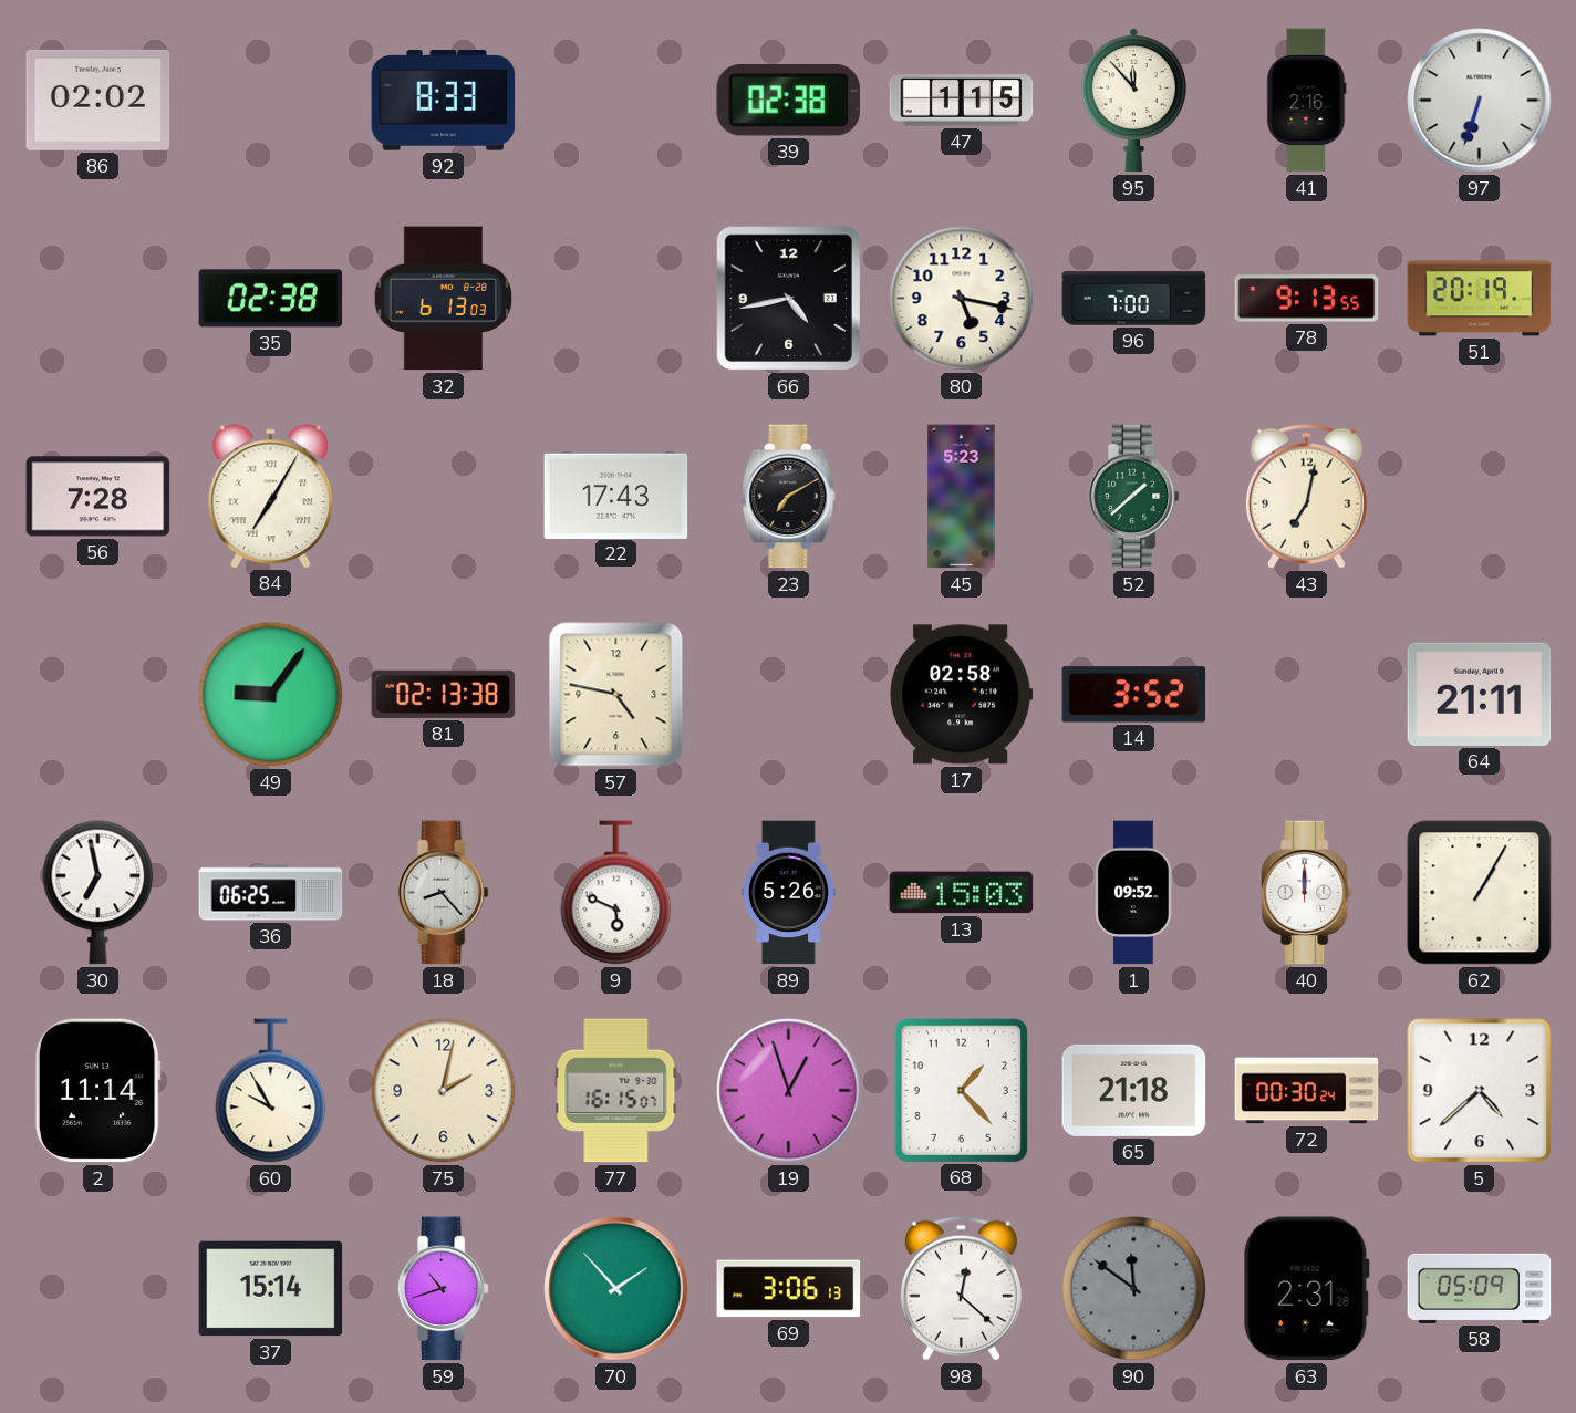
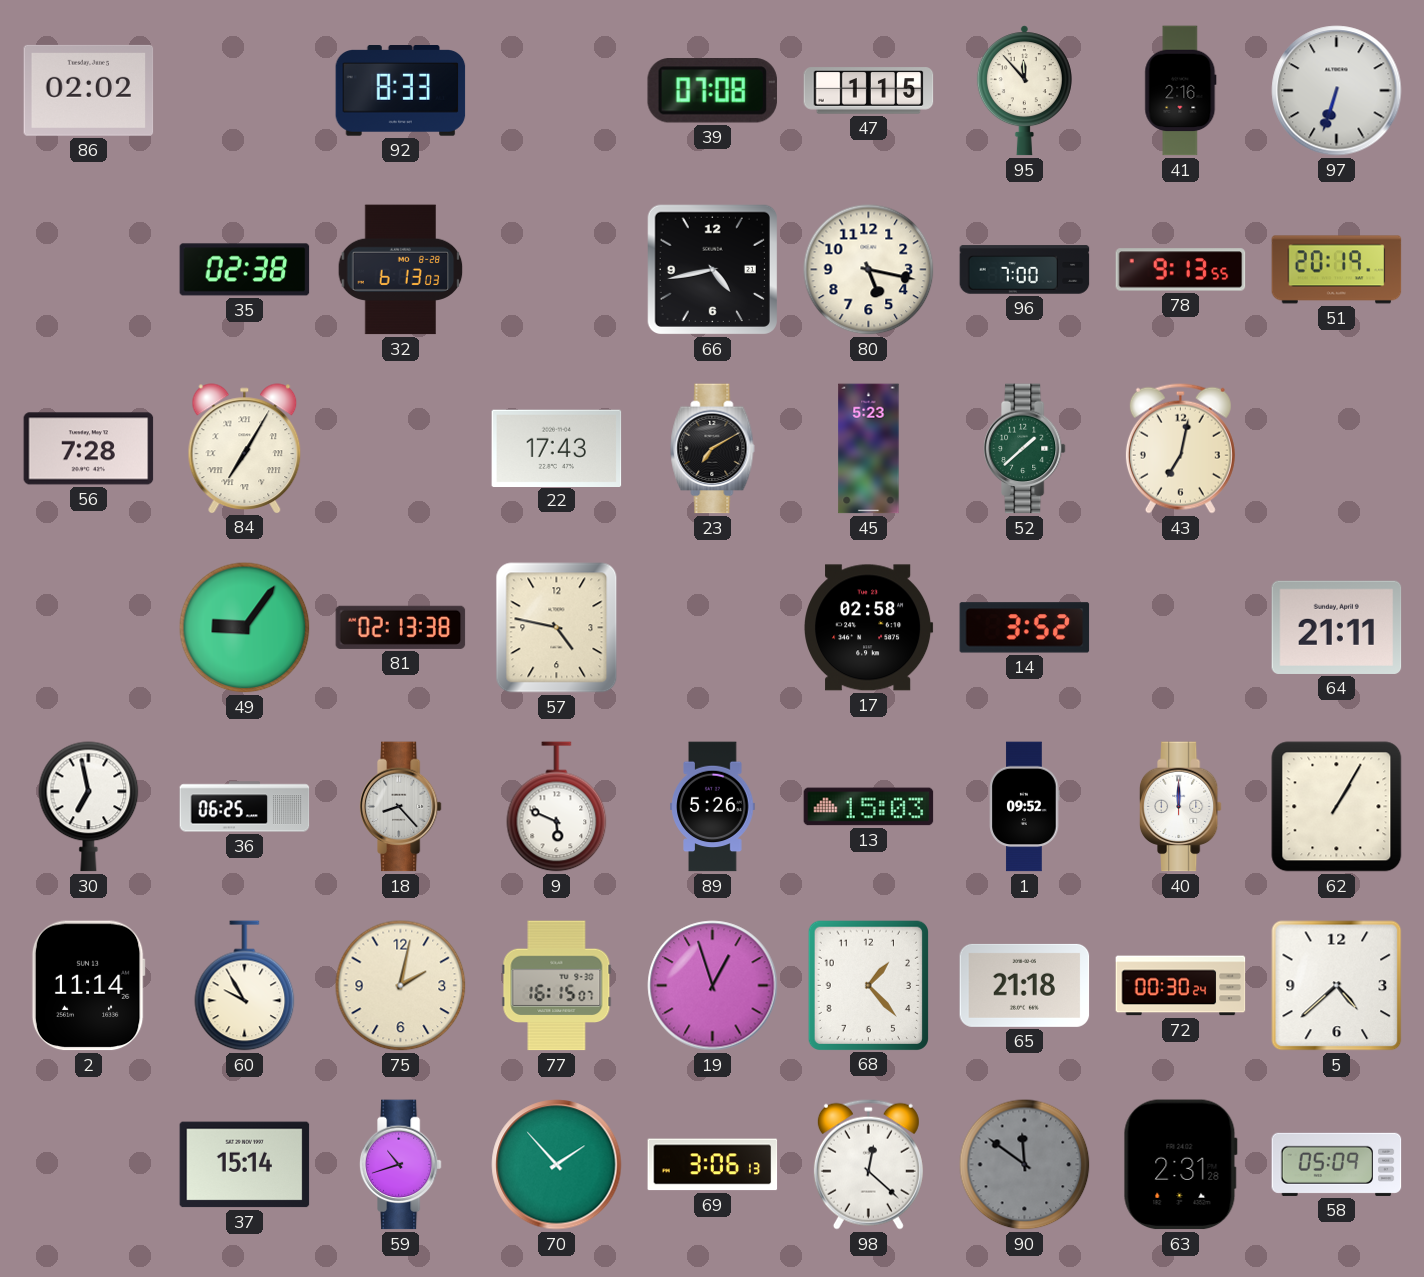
39: 02:38 -> 07:08 (712, 91)
